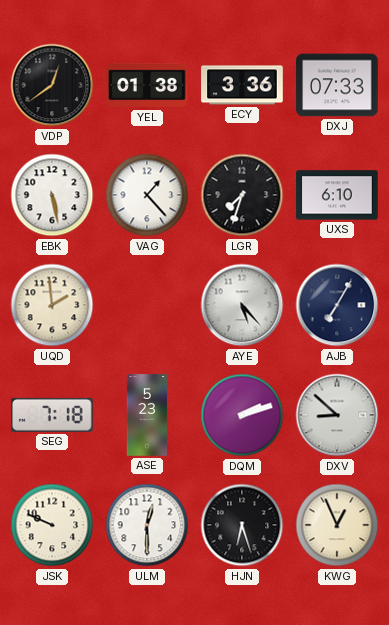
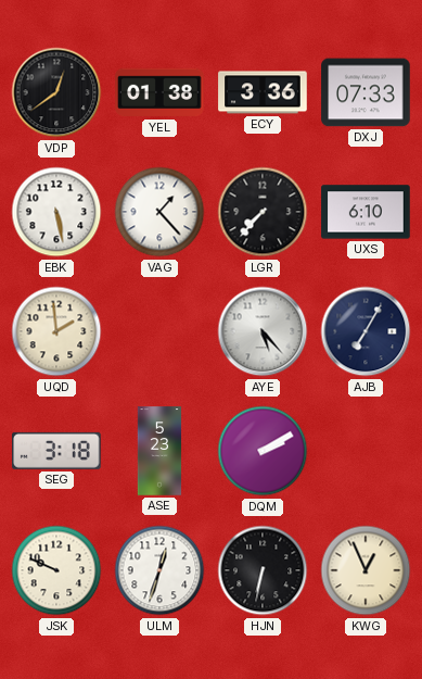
LGR: 7:33 -> 7:37 (263, 212)
SEG: 7:18 -> 3:18 (56, 451)
DQM: 2:12 -> 2:10 (263, 451)
DXV: 8:52 -> none (337, 415)
ULM: 12:30 -> 12:33 (159, 570)
HJN: 6:27 -> 6:32 (263, 570)
